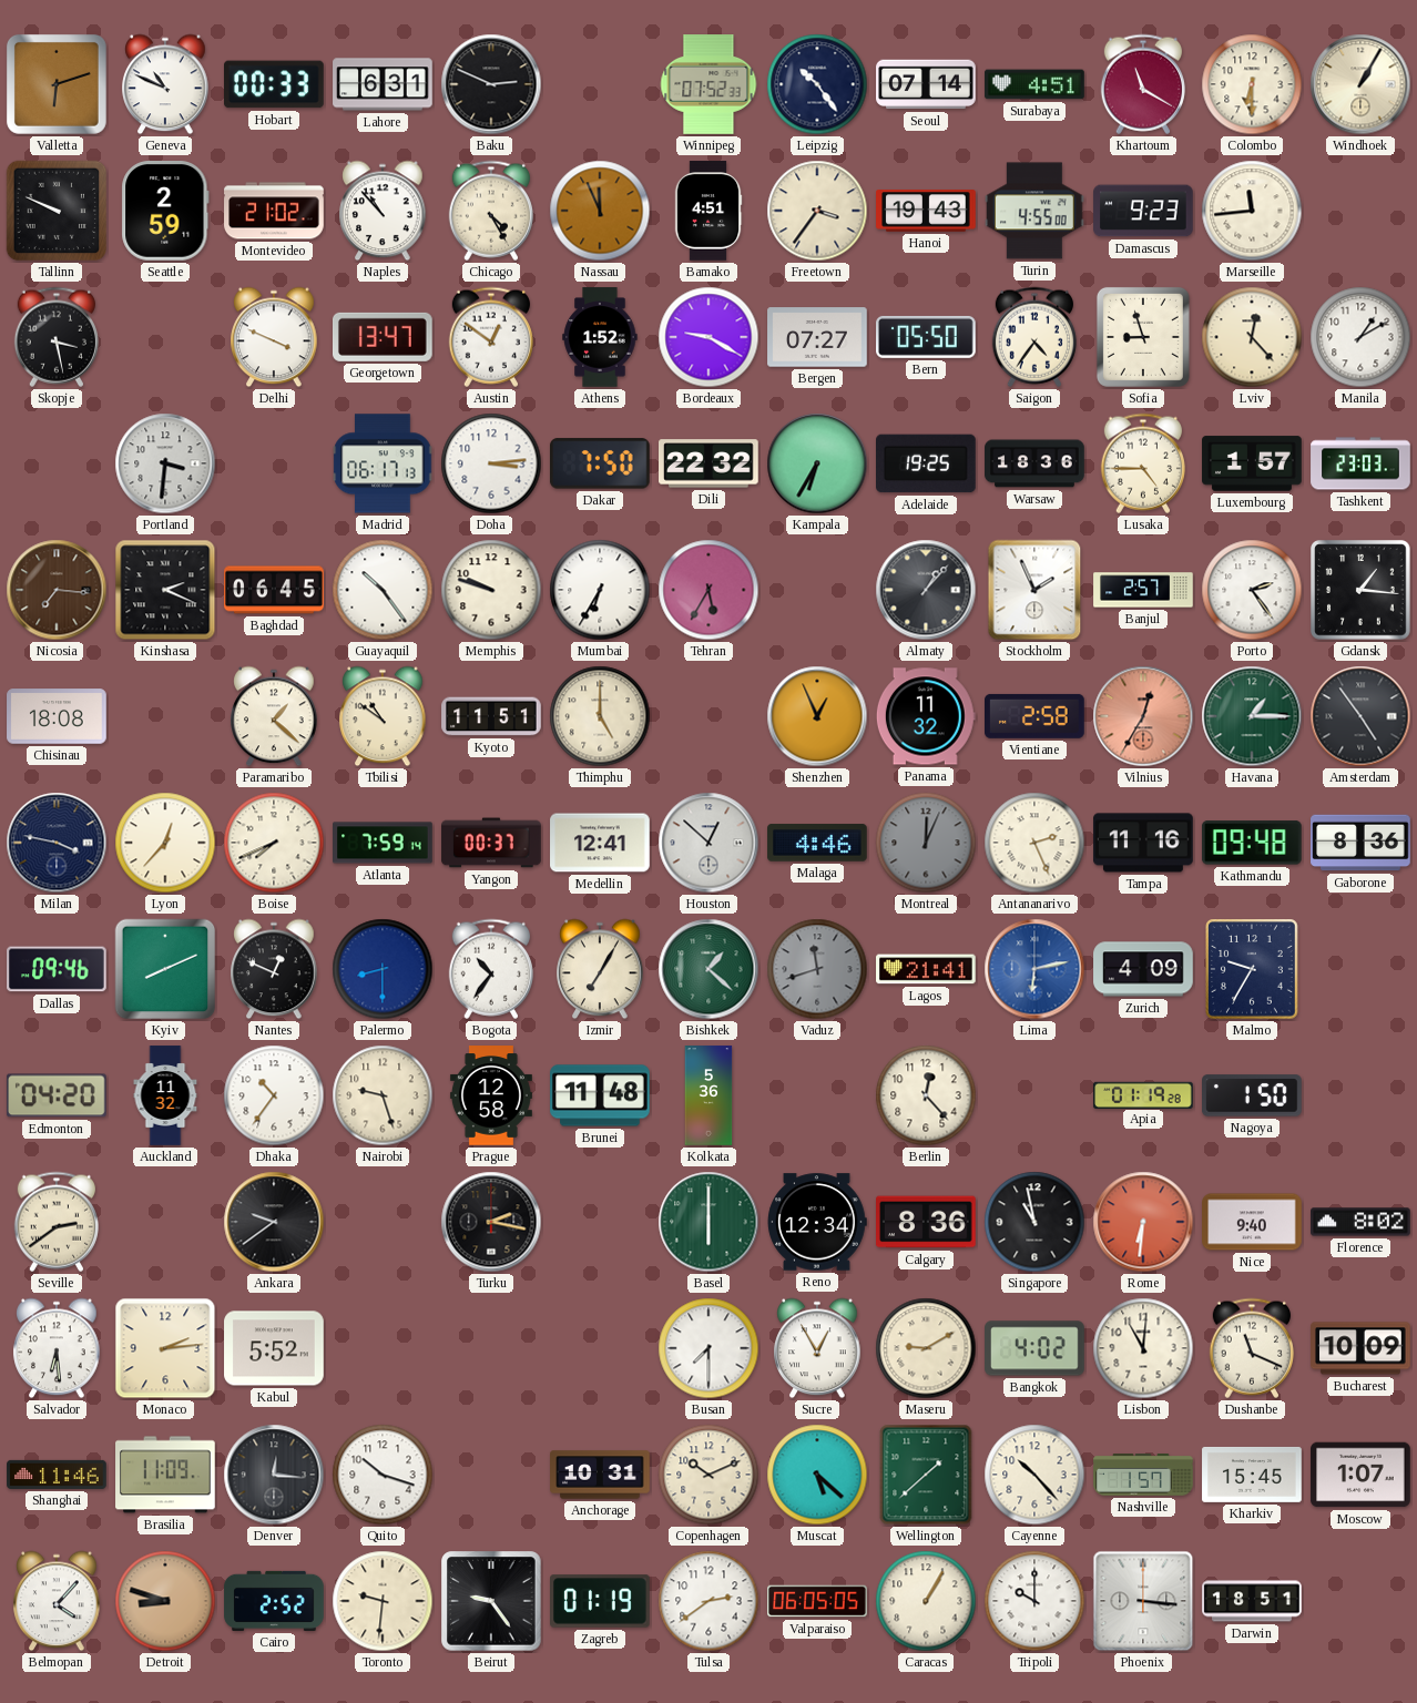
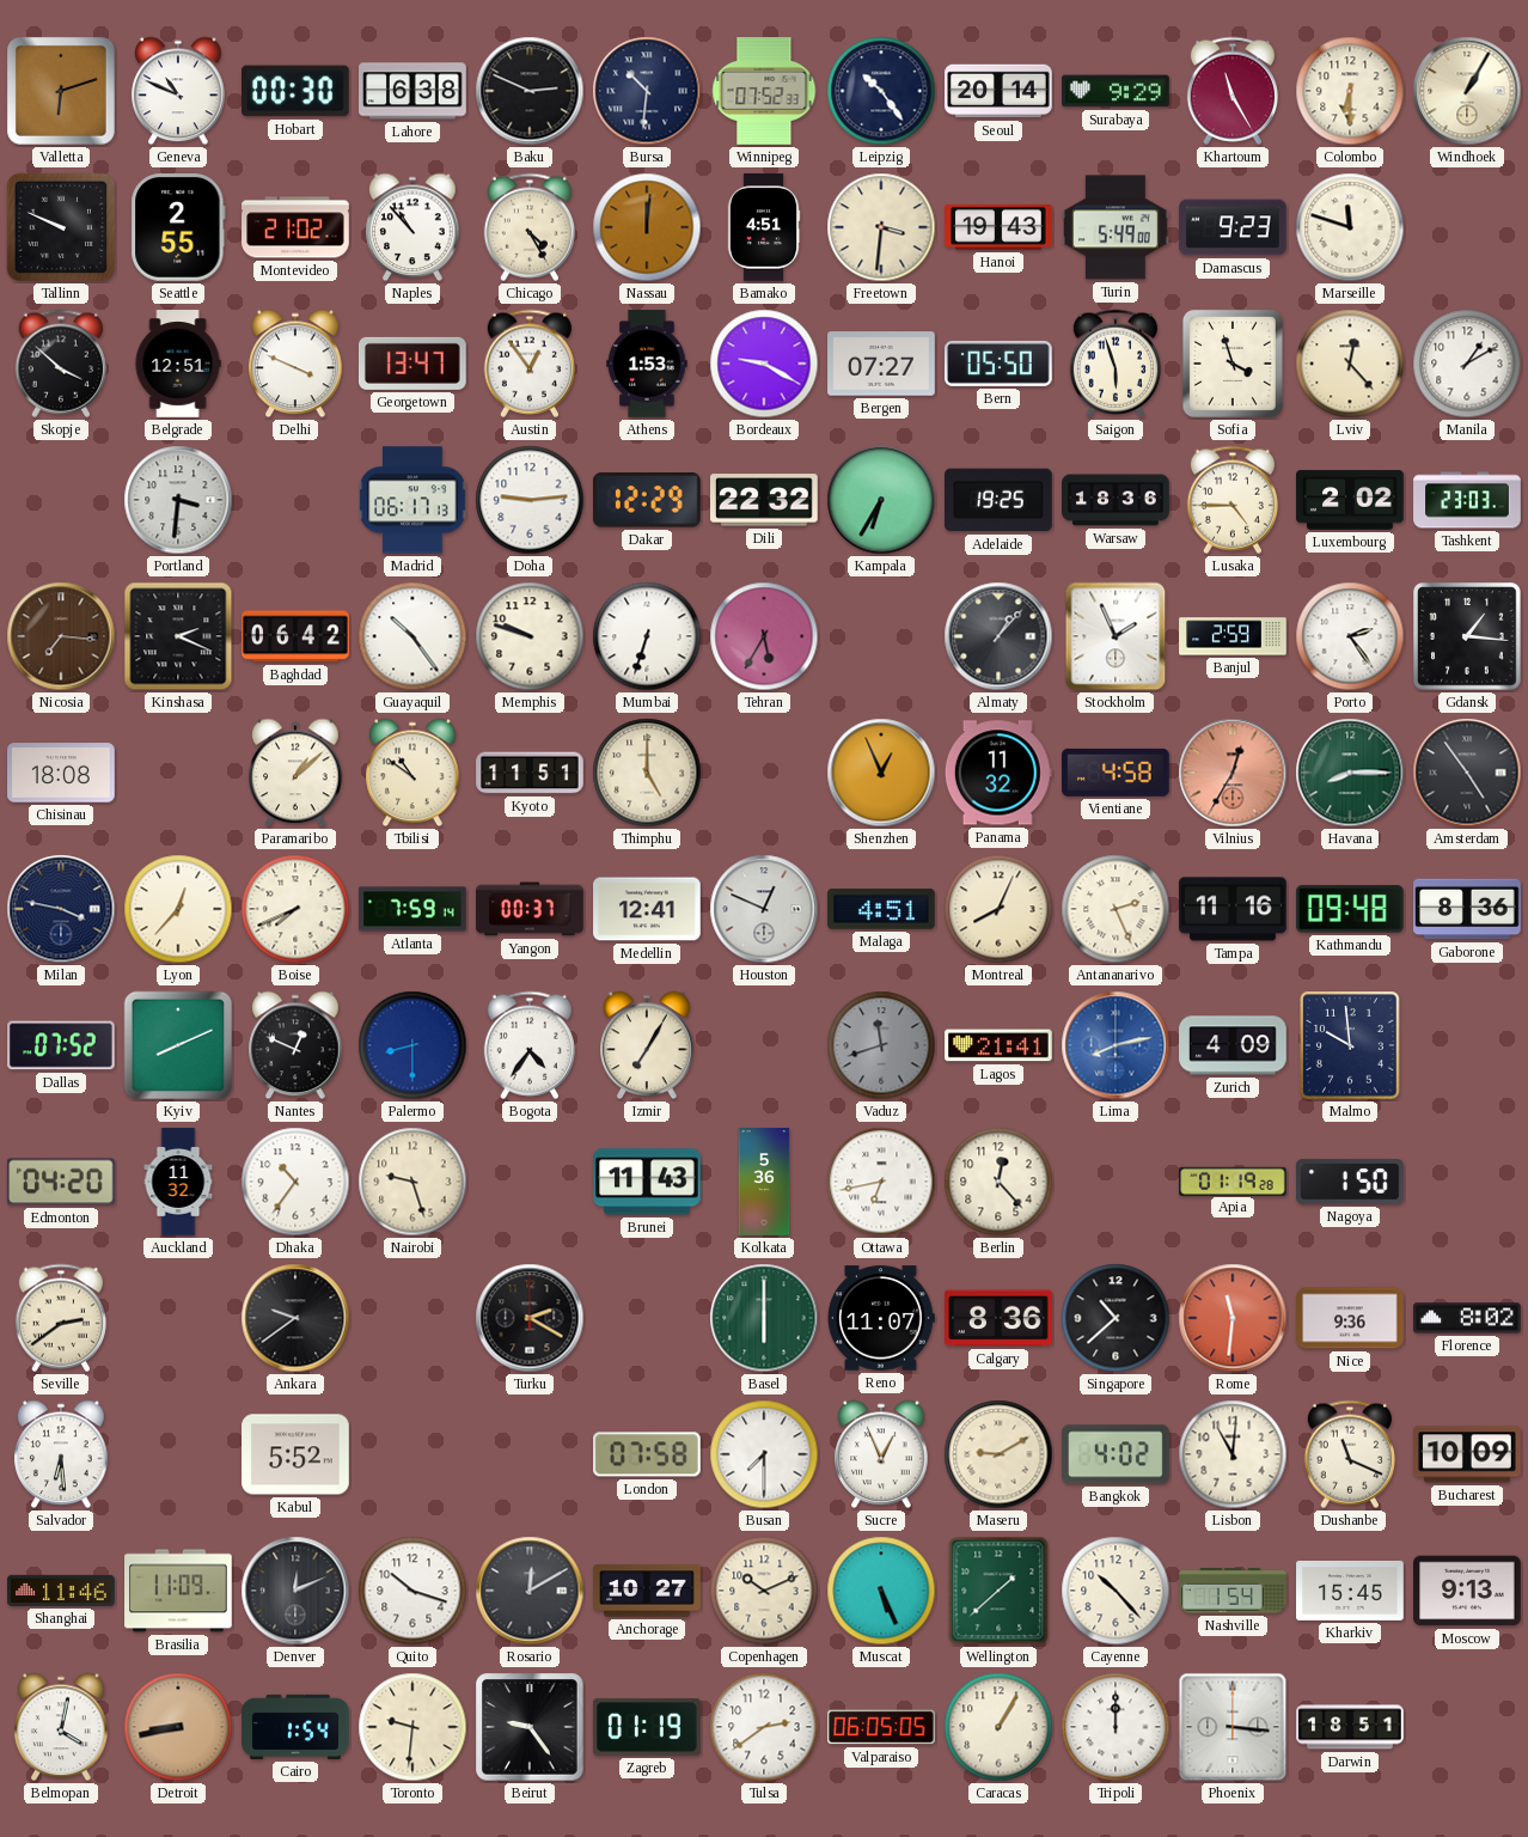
Hobart: 00:33 -> 00:30 (297, 91)
Lahore: 6:31 -> 6:38 (412, 91)
Bursa: none -> 10:31 (647, 91)
Seoul: 07:14 -> 20:14 (998, 91)
Surabaya: 4:51 -> 9:29 (1116, 91)
Khartoum: 11:20 -> 11:25 (1231, 91)
Seattle: 2:59 -> 2:55 (178, 228)
Nassau: 11:56 -> 12:01 (647, 227)
Freetown: 3:36 -> 3:31 (881, 227)
Turin: 4:55 -> 5:49 (1116, 227)
Marseille: 11:44 -> 11:48 (1350, 227)
Skopje: 3:28 -> 3:52 (60, 364)
Belgrade: none -> 12:51 (178, 364)
Austin: 12:51 -> 12:54 (528, 364)
Athens: 1:52 -> 1:53 (647, 364)
Saigon: 4:36 -> 5:57 (1114, 364)
Sofia: 8:57 -> 3:57 (1233, 364)
Doha: 3:14 -> 9:14 (530, 500)
Dakar: 7:50 -> 12:29 (647, 500)
Luxembourg: 1:57 -> 2:02 (1350, 500)
Baghdad: 06:45 -> 06:42 (295, 636)
Mumbai: 6:35 -> 6:33 (647, 636)
Banjul: 2:57 -> 2:59 (1233, 636)
Paramaribo: 1:22 -> 1:08 (295, 773)
Vientiane: 2:58 -> 4:58 (1117, 773)
Havana: 1:15 -> 8:15 (1350, 773)
Houston: 12:52 -> 12:49 (764, 909)
Malaga: 4:46 -> 4:51 (881, 909)
Montreal: 12:04 -> 8:04 (998, 909)
Montreal dial: grey -> cream (998, 909)
Dallas: 09:46 -> 07:52 (61, 1045)
Bogota: 10:36 -> 4:36 (528, 1045)
Bishkek: 1:22 -> none (708, 969)
Lima: 6:13 -> 8:13 (1116, 1045)
Malmo: 9:35 -> 9:59 (1351, 1046)
Prague: 12:58 -> none (491, 1095)
Brunei: 11:48 -> 11:43 (647, 1182)
Ottawa: none -> 6:43 (881, 1182)
Turku: 2:17 -> 2:20 (530, 1318)
Reno: 12:34 -> 11:07 (881, 1318)
Singapore: 10:58 -> 10:38 (1116, 1318)
Rome: 6:31 -> 11:31 (1233, 1318)
Nice: 9:40 -> 9:36 (1350, 1318)
Monaco: 2:14 -> none (165, 1348)
London: none -> 07:58 (648, 1454)
Sucre: 12:55 -> 12:56 (881, 1454)
Denver: 12:16 -> 12:11 (295, 1591)
Rosario: none -> 12:10 (530, 1591)
Anchorage: 10:31 -> 10:27 (647, 1591)
Muscat: 5:22 -> 5:26 (881, 1591)
Nashville: 1:57 -> 1:54 (1233, 1592)
Moscow: 1:07 -> 9:13 (1467, 1591)
Belmopan: 4:07 -> 4:02 (61, 1727)
Detroit: 8:48 -> 8:43 (178, 1727)
Cairo: 2:52 -> 1:54 (295, 1727)
Tripoli: 10:00 -> 12:00 (1116, 1727)
